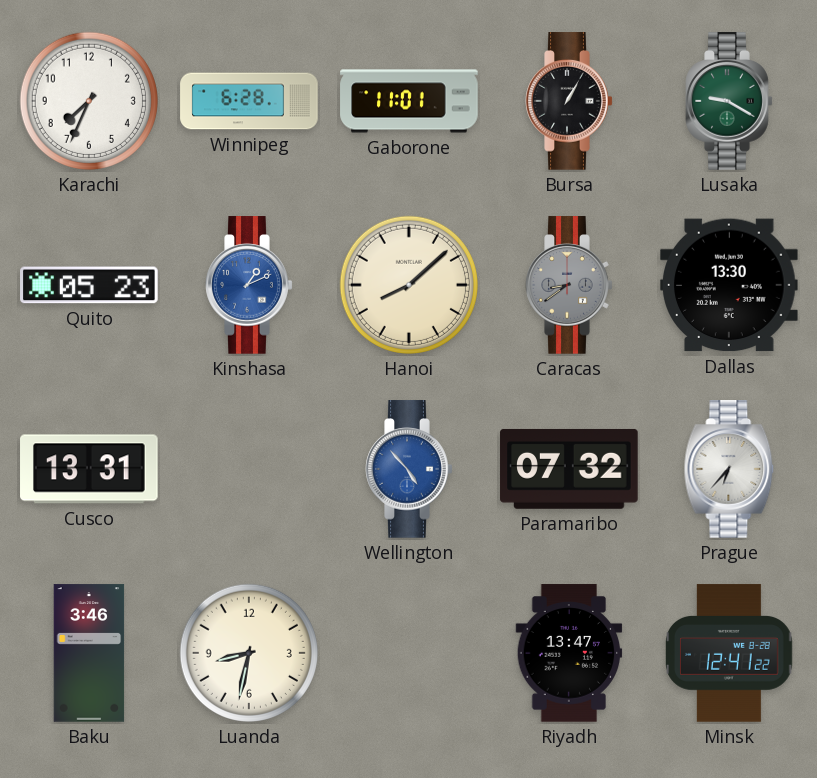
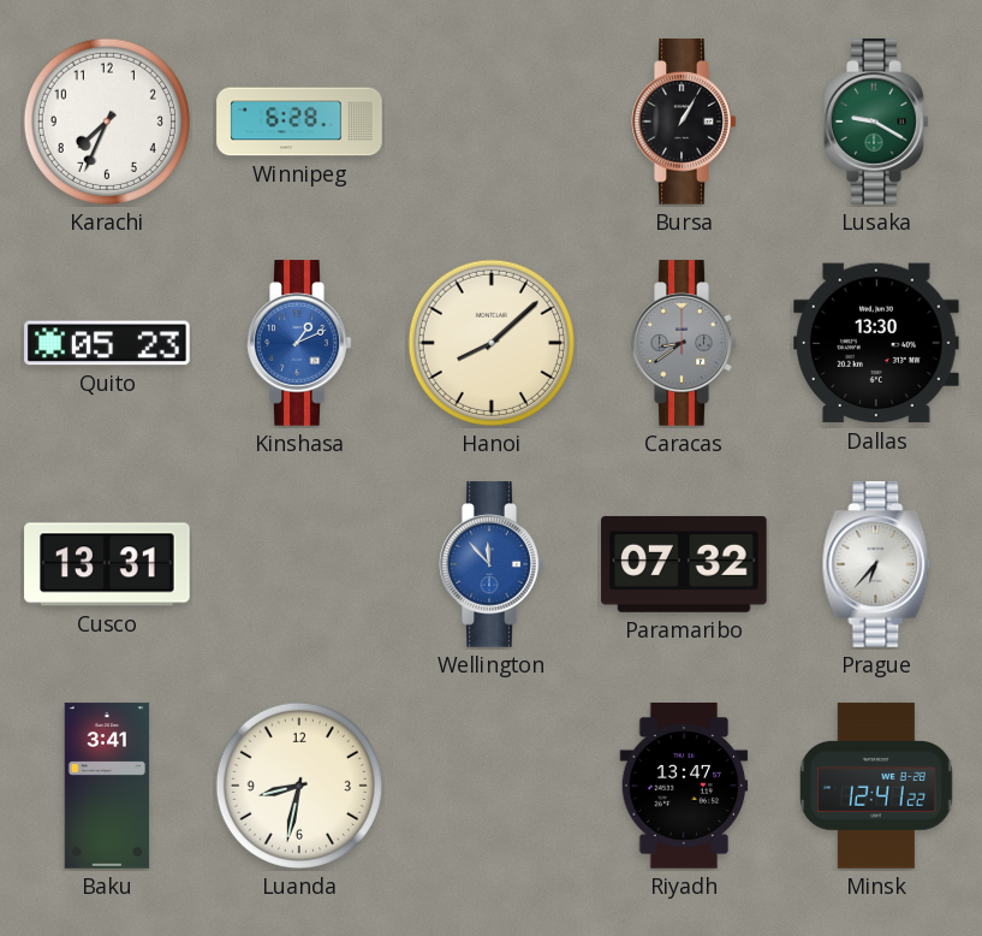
Gaborone: 11:01 -> none (409, 101)
Wellington: 4:53 -> 11:53 (492, 564)
Baku: 3:46 -> 3:41 (107, 786)
